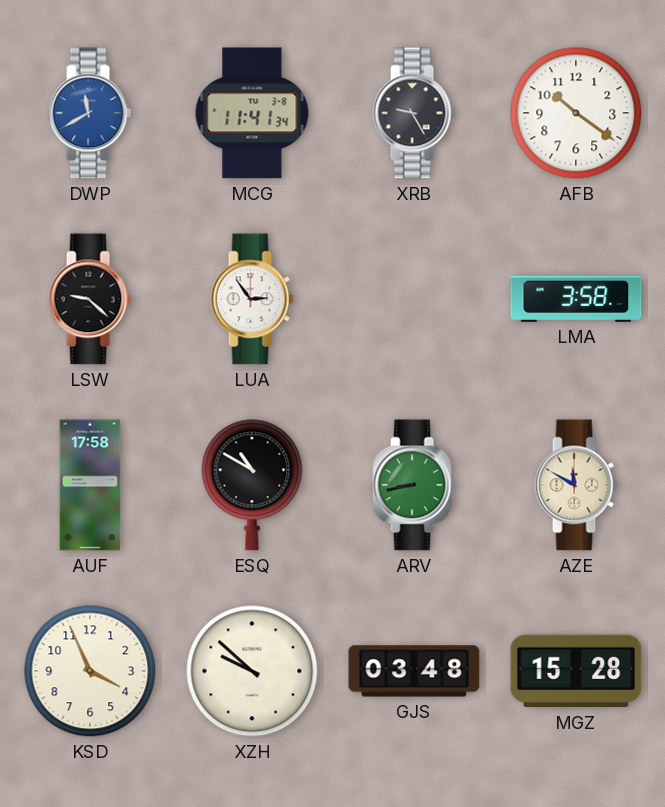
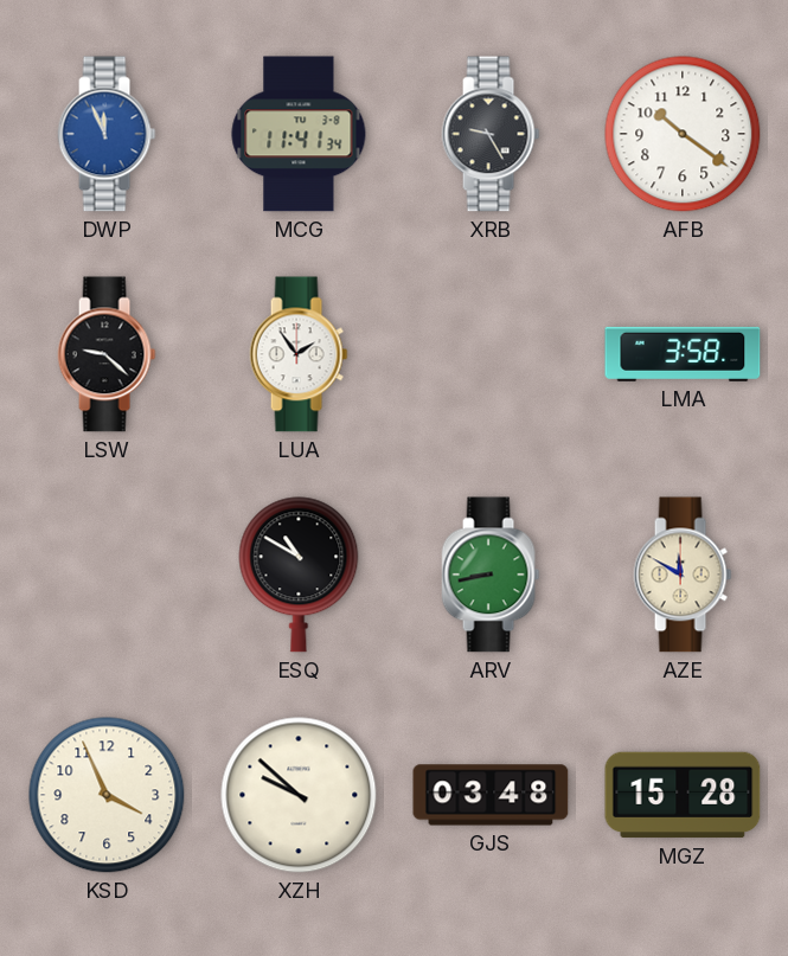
DWP: 11:40 -> 11:56 (107, 134)
LUA: 2:54 -> 1:54 (299, 354)
AUF: 17:58 -> none (90, 485)
